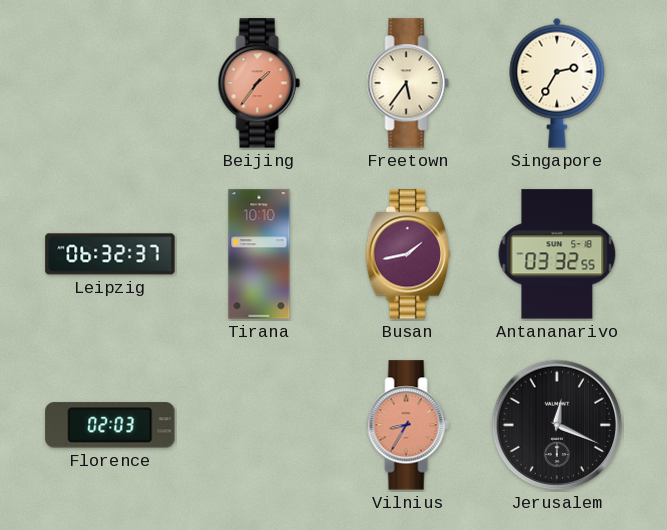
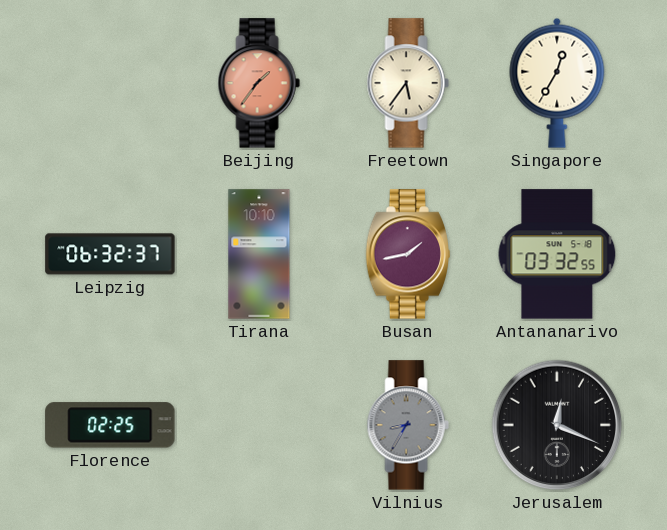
Singapore: 2:35 -> 12:35 (557, 83)
Florence: 02:03 -> 02:25 (110, 425)
Vilnius dial: salmon -> grey (408, 425)
